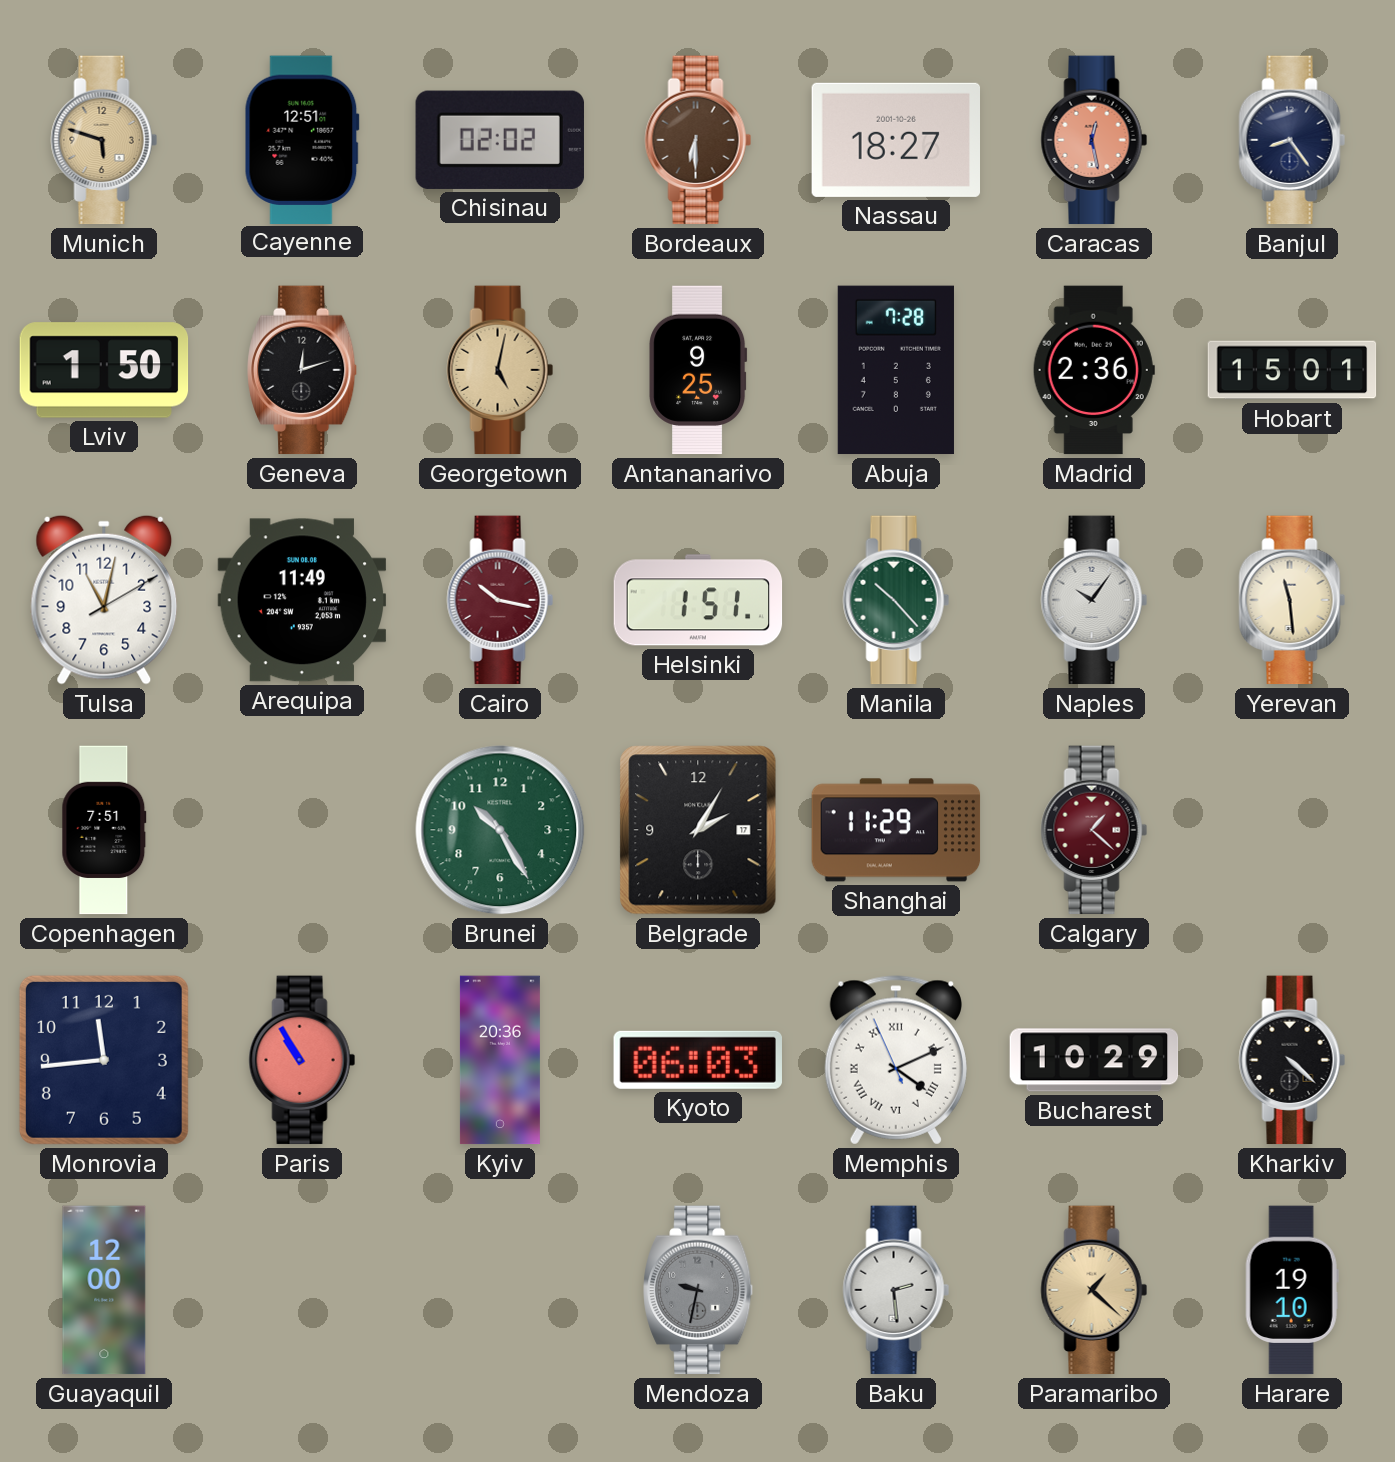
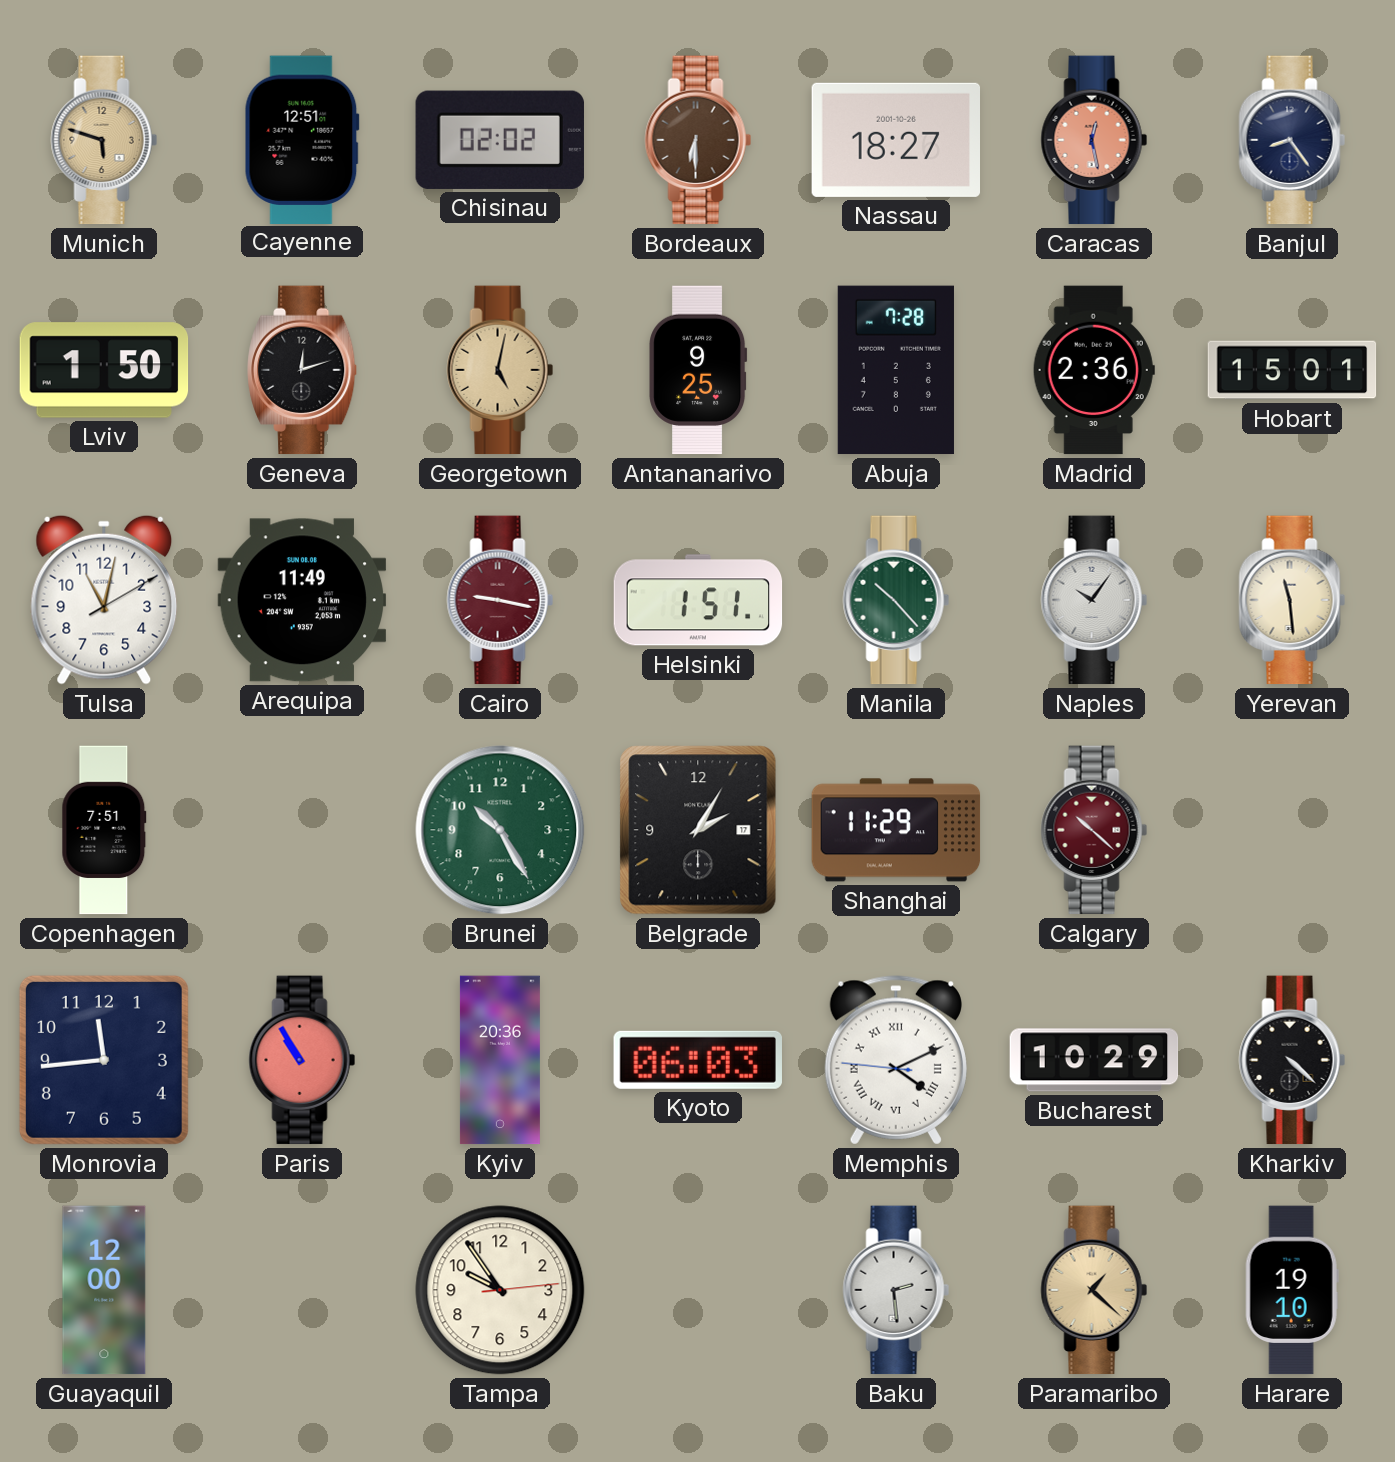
Cairo: 10:17 -> 9:17 (500, 600)
Calgary: 1:22 -> 10:22 (1094, 830)
Memphis: 4:10:56 -> 4:10:46 (896, 1060)
Tampa: none -> 9:54 (500, 1290)
Mendoza: 9:32 -> none (699, 1290)
